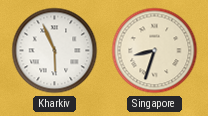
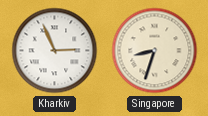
Kharkiv: 5:56 -> 2:56 (55, 51)
